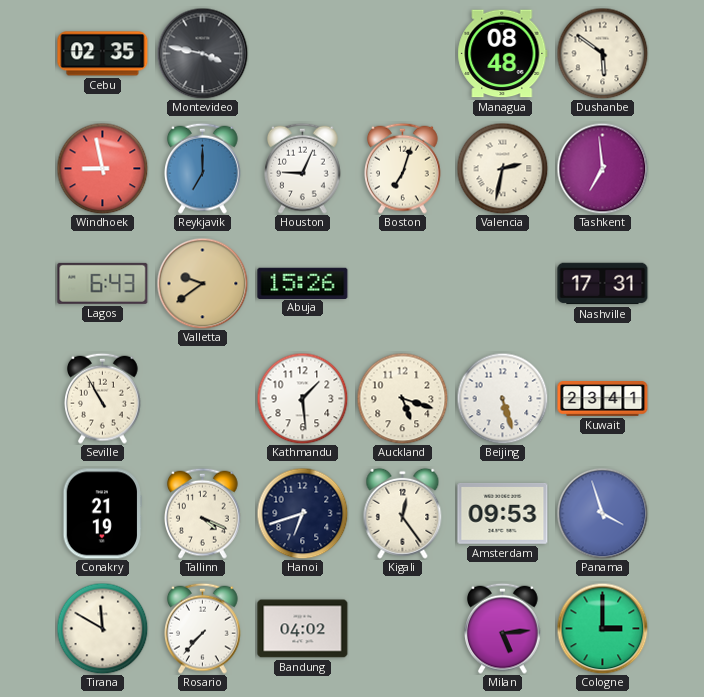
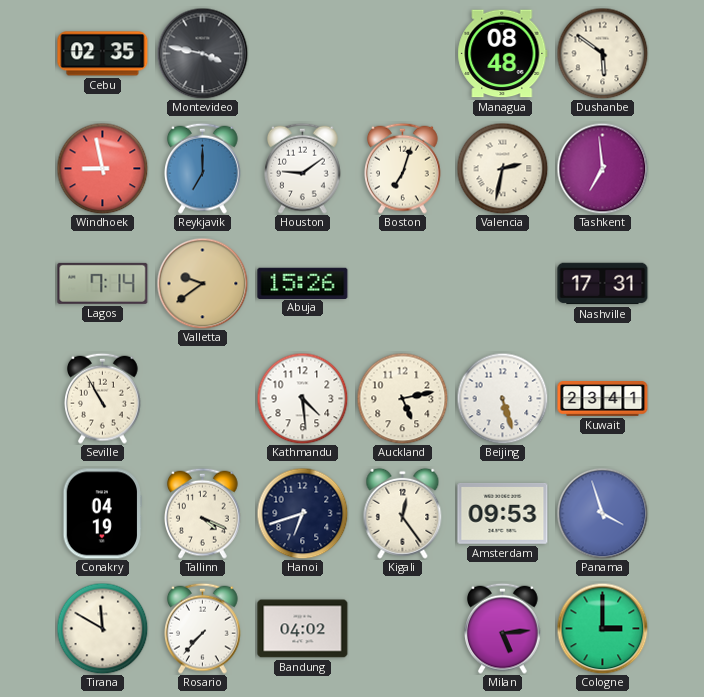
Houston: 9:04 -> 9:09 (303, 168)
Lagos: 6:43 -> 7:14 (103, 283)
Kathmandu: 1:29 -> 4:29 (302, 398)
Auckland: 5:18 -> 5:13 (402, 398)
Conakry: 21:19 -> 04:19 (103, 514)
